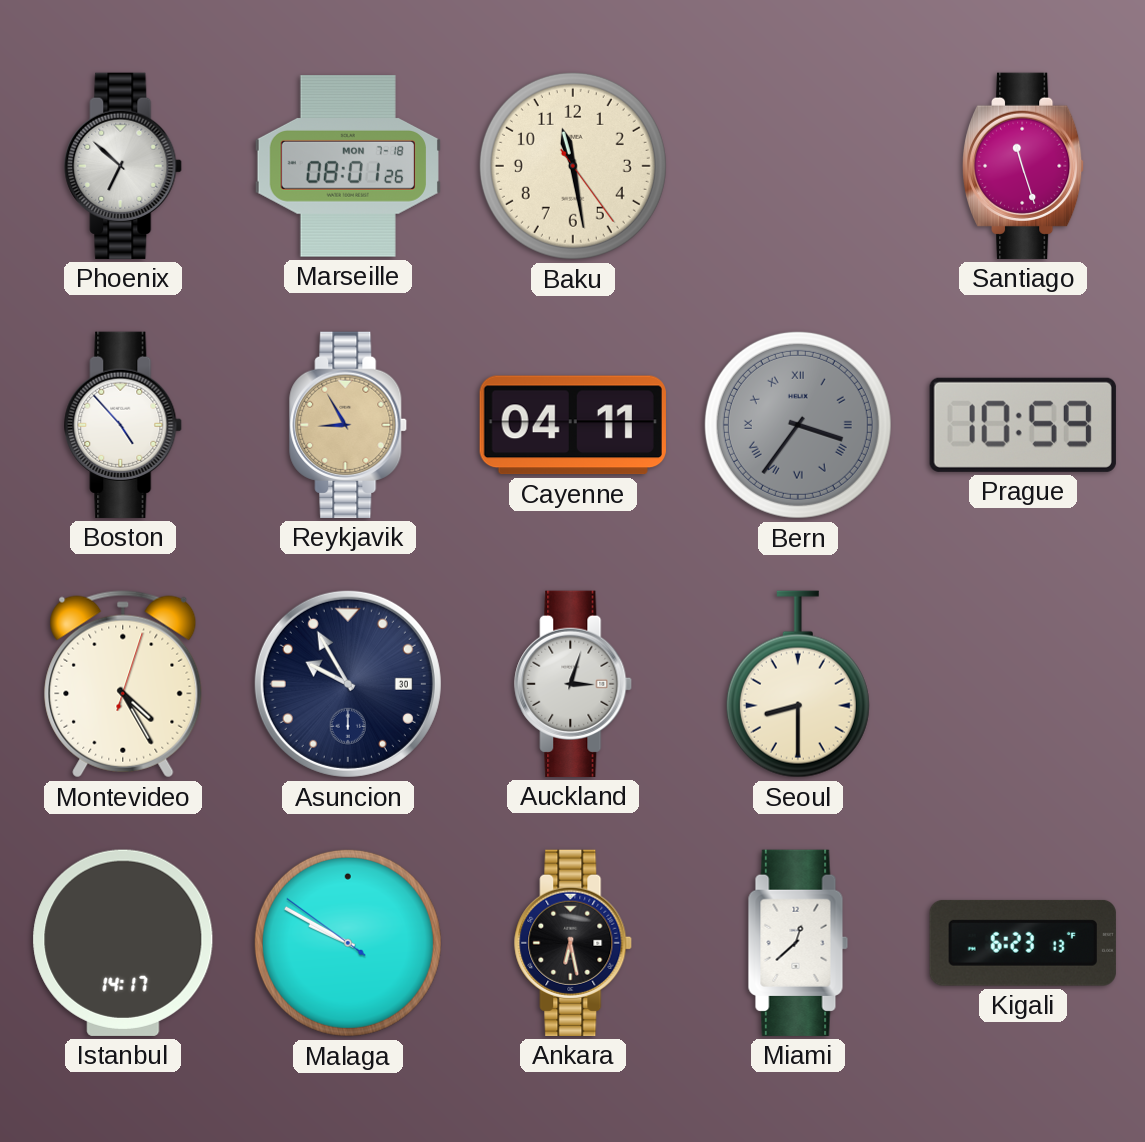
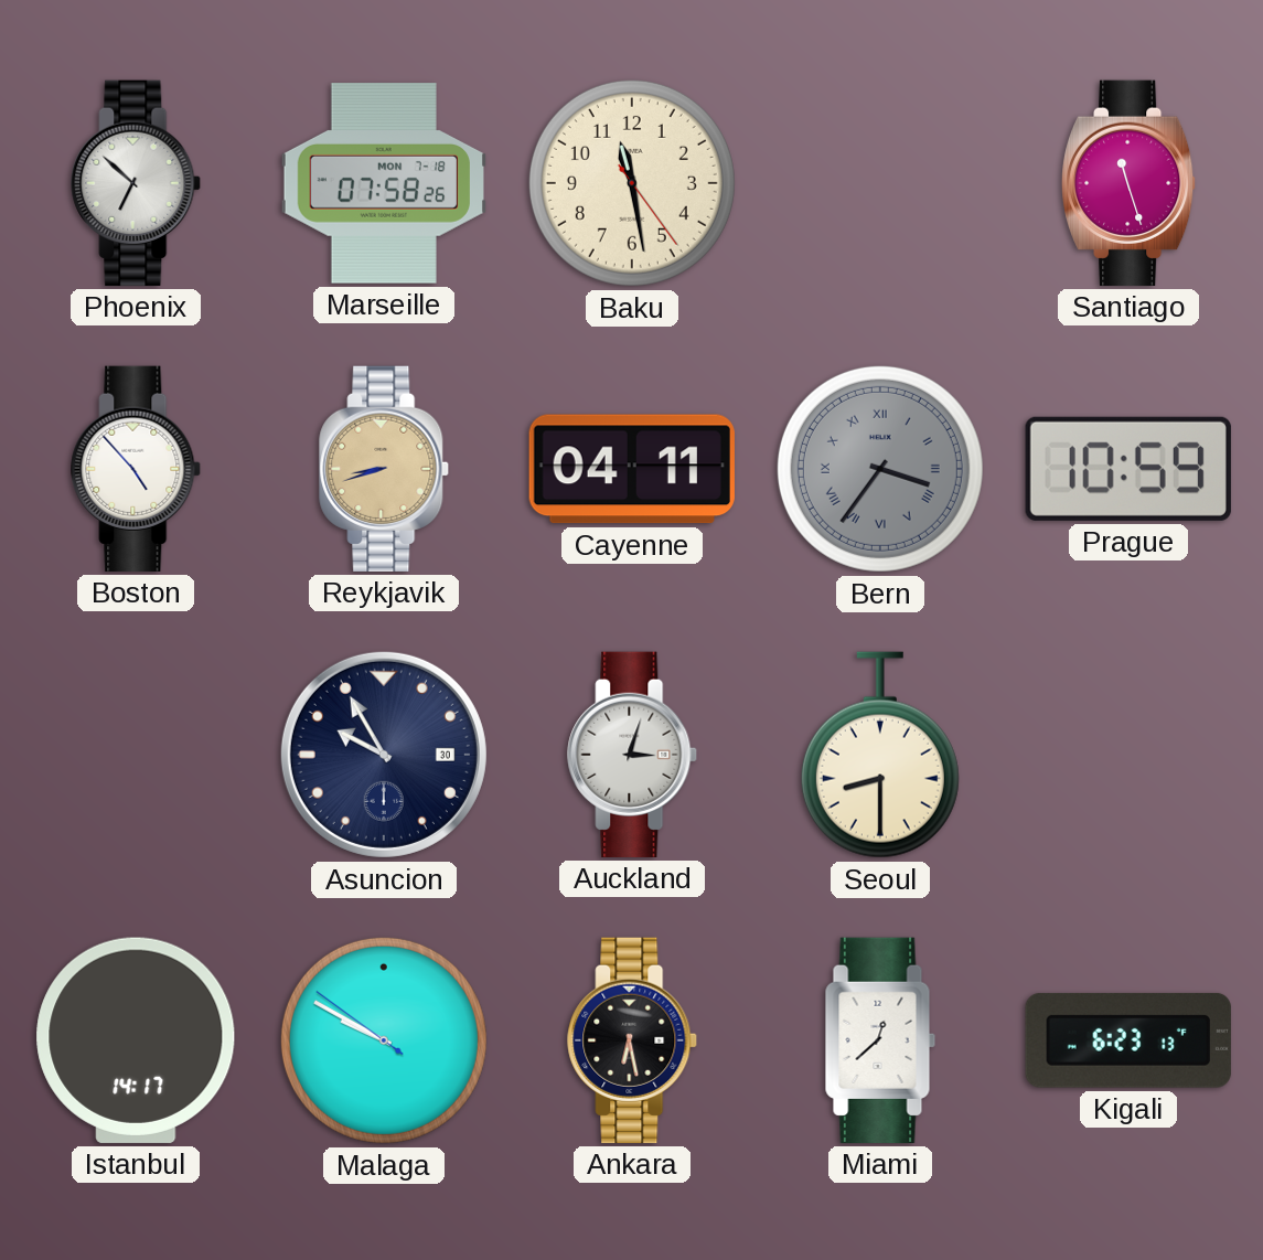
Marseille: 08:01 -> 07:58 (383, 183)
Reykjavik: 8:55 -> 8:42 (385, 469)
Montevideo: 4:25 -> none (123, 684)
